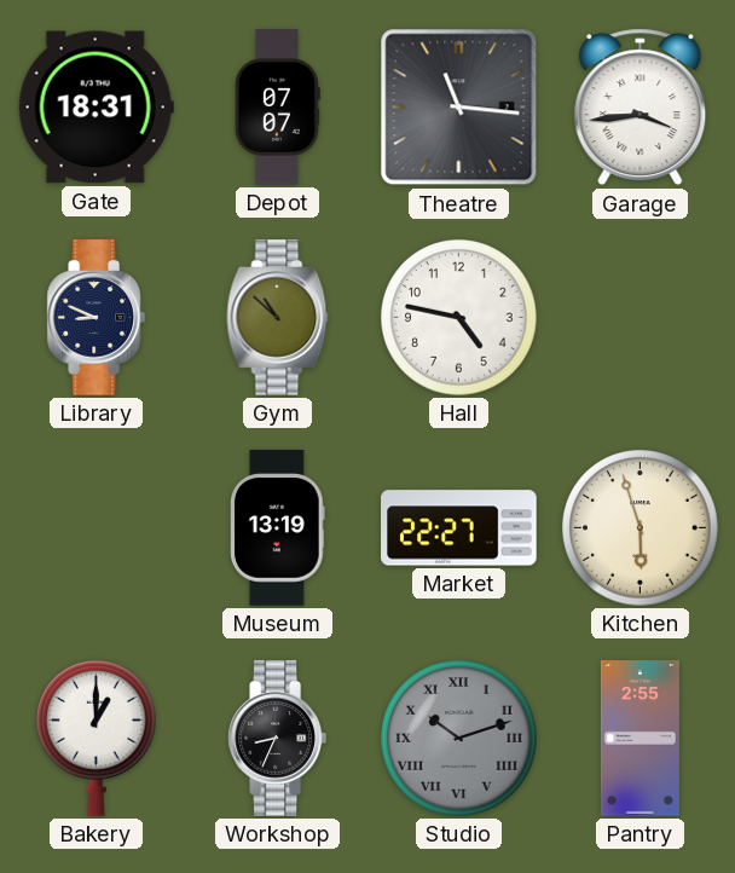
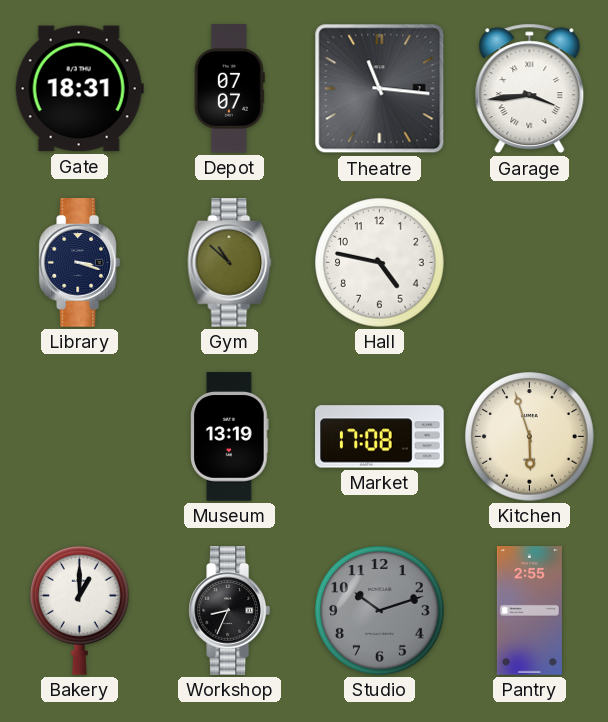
Library: 8:49 -> 3:18 (79, 263)
Market: 22:27 -> 17:08 (380, 437)
Studio numerals: Roman -> Arabic (380, 611)
